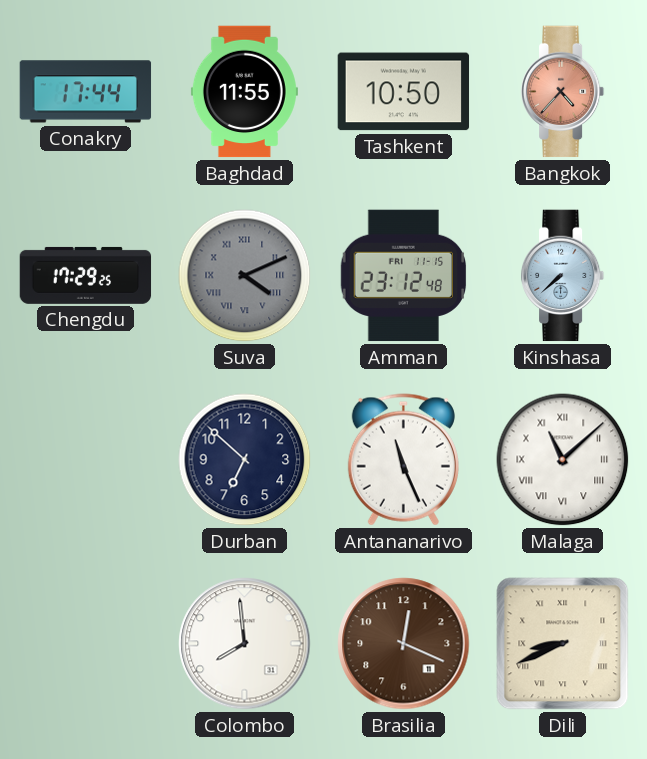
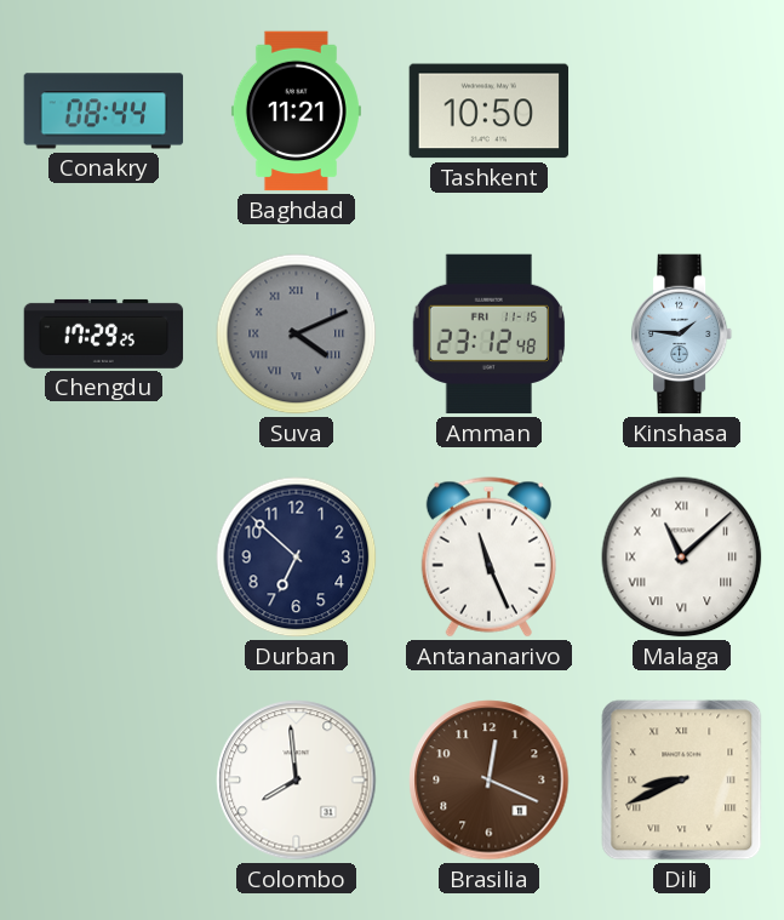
Conakry: 17:44 -> 08:44 (104, 112)
Baghdad: 11:55 -> 11:21 (296, 112)
Bangkok: 4:37 -> none (563, 92)
Kinshasa: 7:38 -> 1:46 (682, 335)
